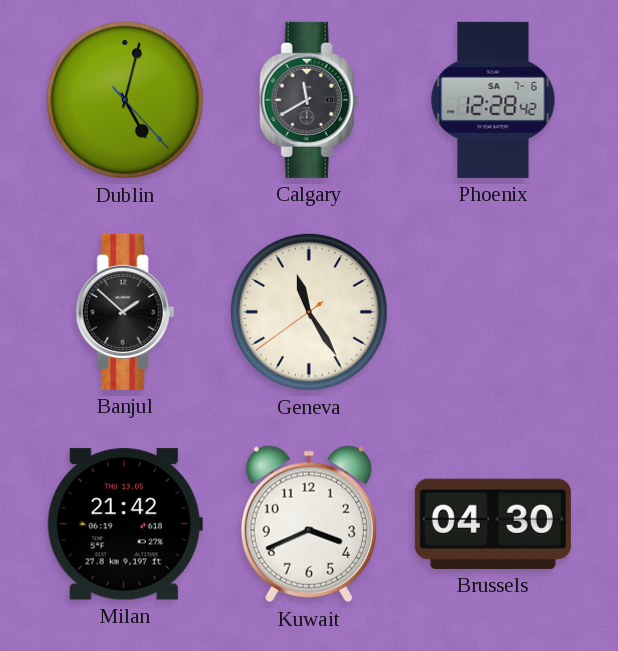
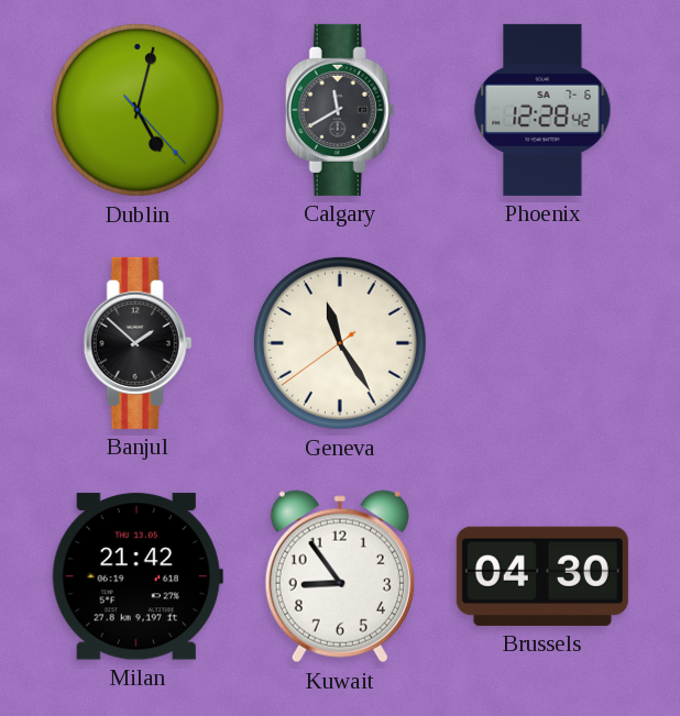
Kuwait: 3:41 -> 8:54 (340, 576)
